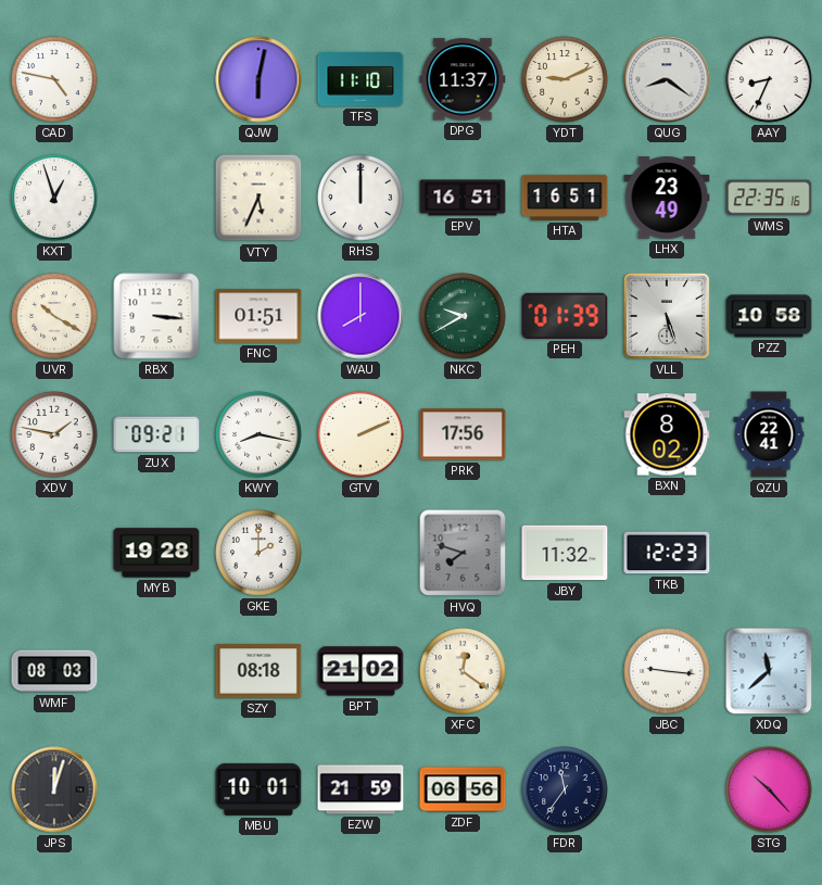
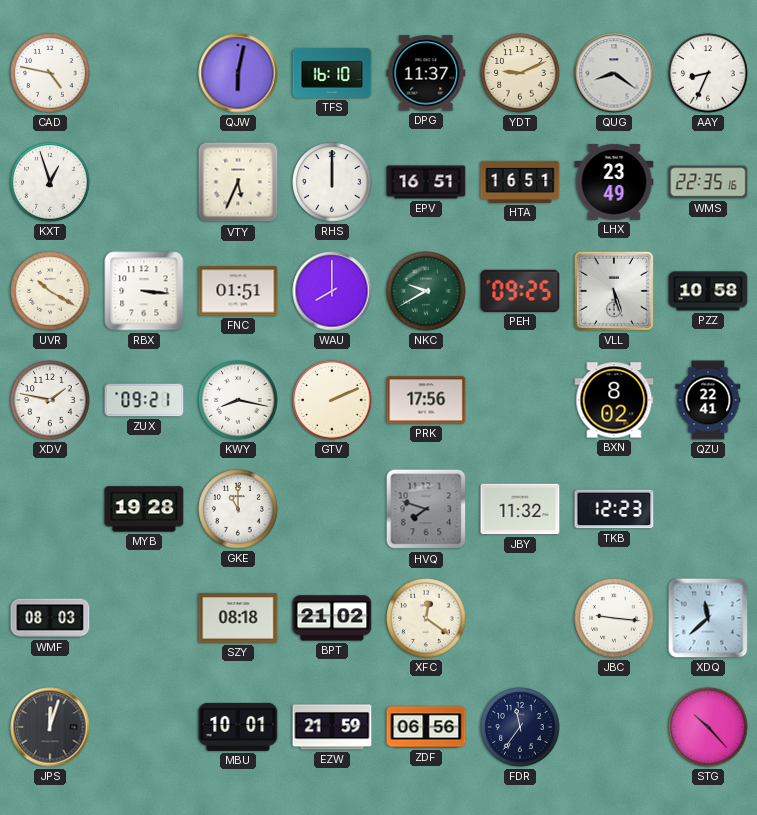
TFS: 11:10 -> 16:10 (332, 73)
PEH: 01:39 -> 09:25 (520, 291)
GKE: 2:00 -> 11:00 (238, 509)
